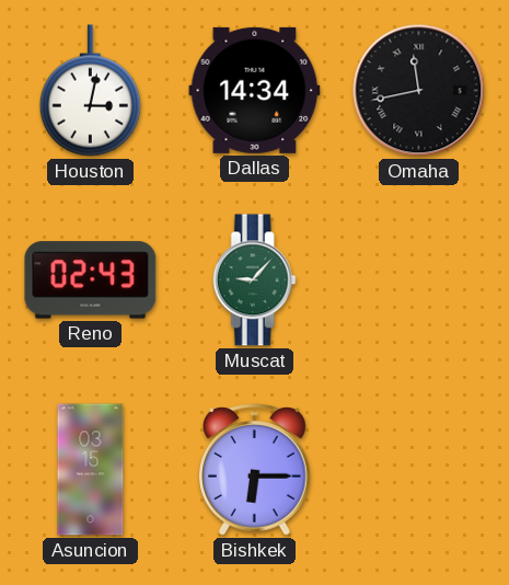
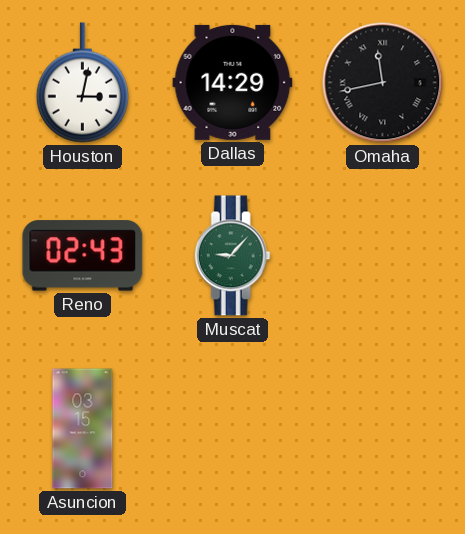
Dallas: 14:34 -> 14:29 (233, 82)
Bishkek: 6:15 -> none (255, 470)
